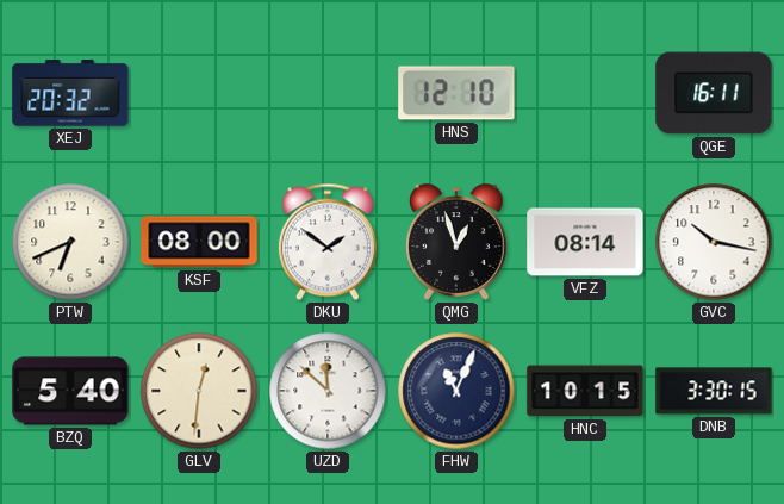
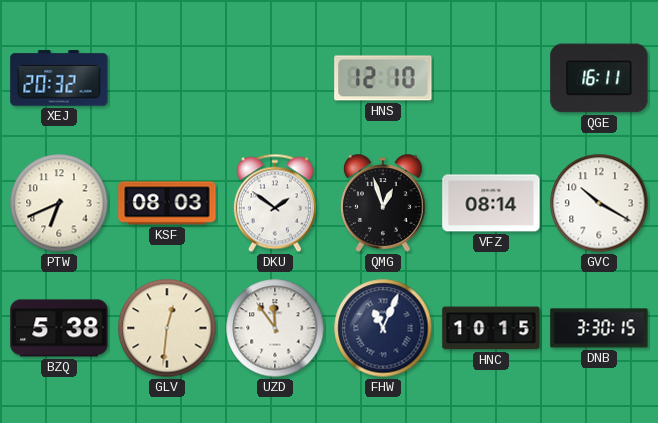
KSF: 08:00 -> 08:03 (167, 203)
GVC: 10:17 -> 10:20 (599, 203)
BZQ: 5:40 -> 5:38 (59, 328)
UZD: 11:52 -> 11:54 (275, 328)
